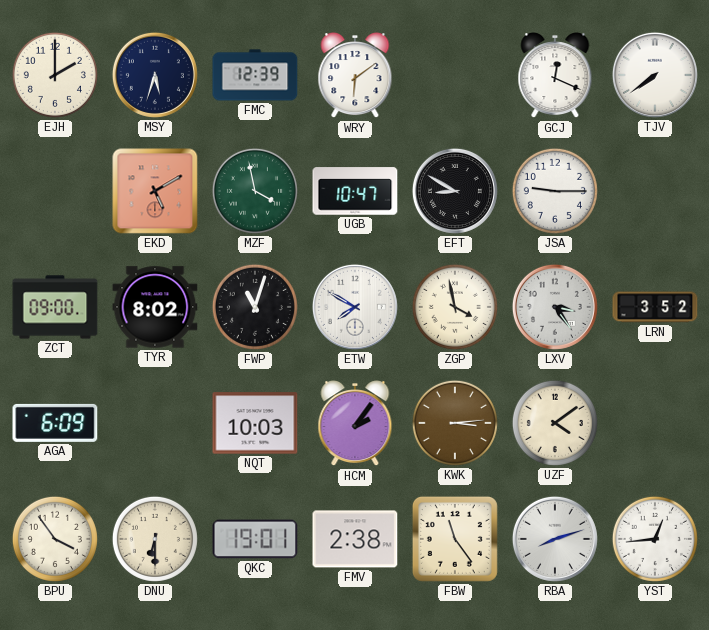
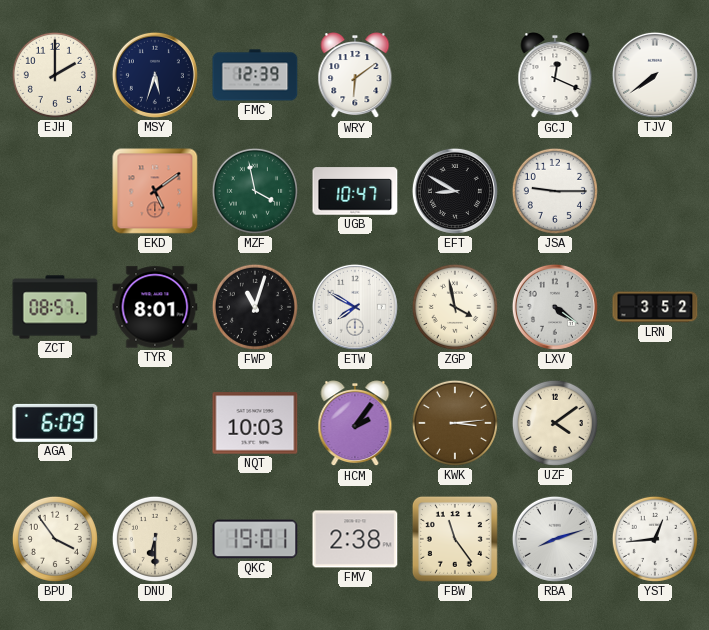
EKD: 5:10 -> 5:09 (155, 191)
ZCT: 09:00 -> 08:57 (55, 307)
TYR: 8:02 -> 8:01 (155, 307)
LXV: 3:24 -> 4:21 (555, 307)
